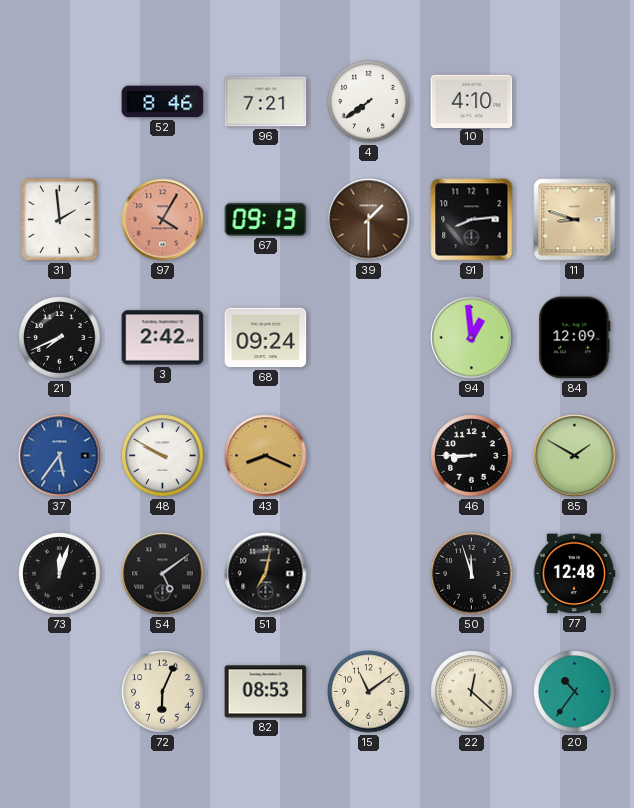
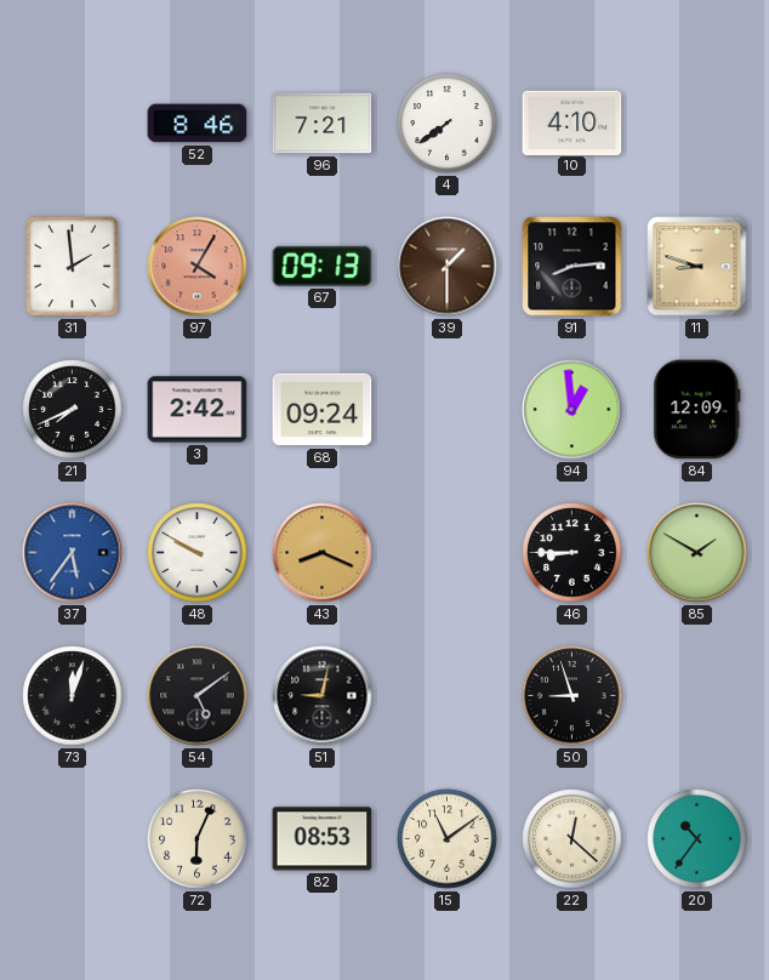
51: 7:02 -> 9:02 (323, 696)
50: 11:57 -> 8:57 (573, 696)
77: 12:48 -> none (574, 574)
